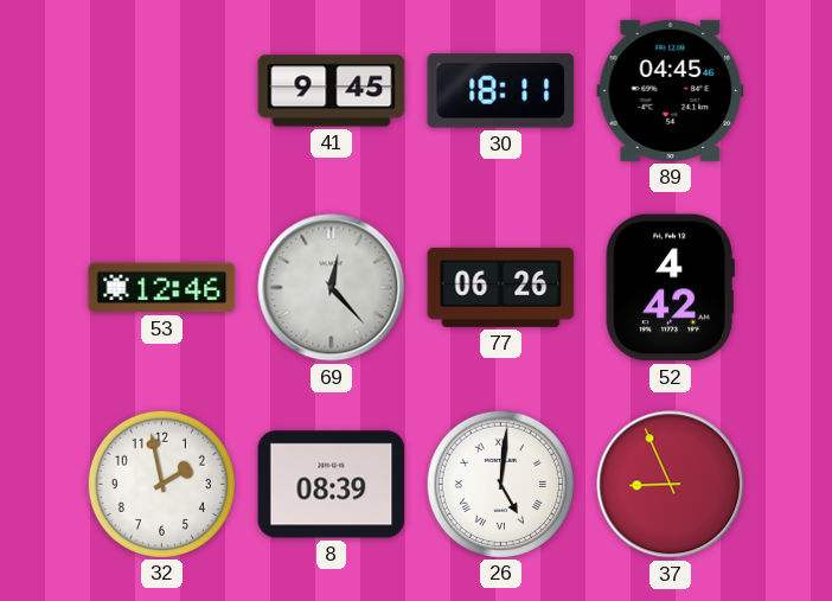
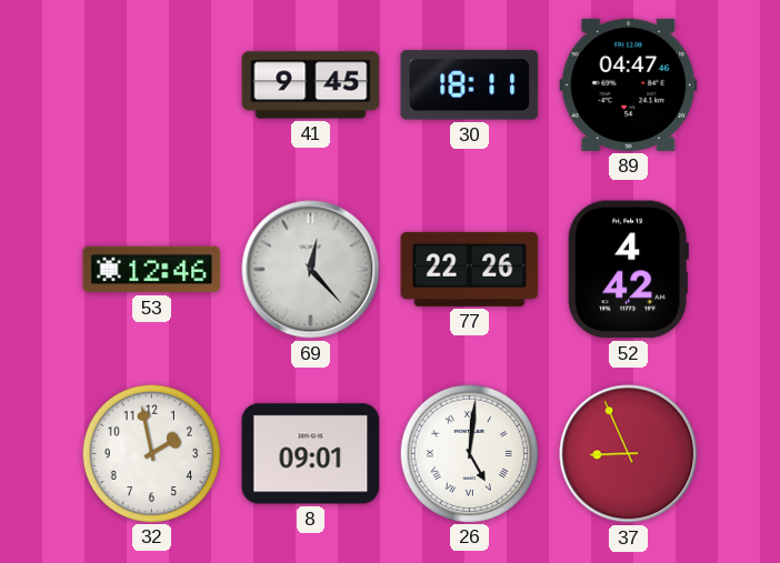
89: 04:45 -> 04:47 (629, 84)
77: 06:26 -> 22:26 (470, 269)
8: 08:39 -> 09:01 (311, 454)
